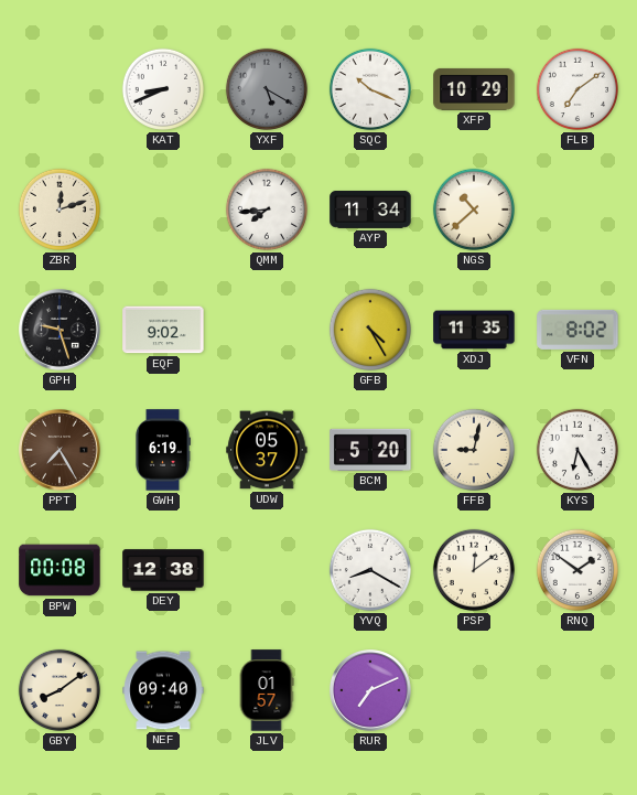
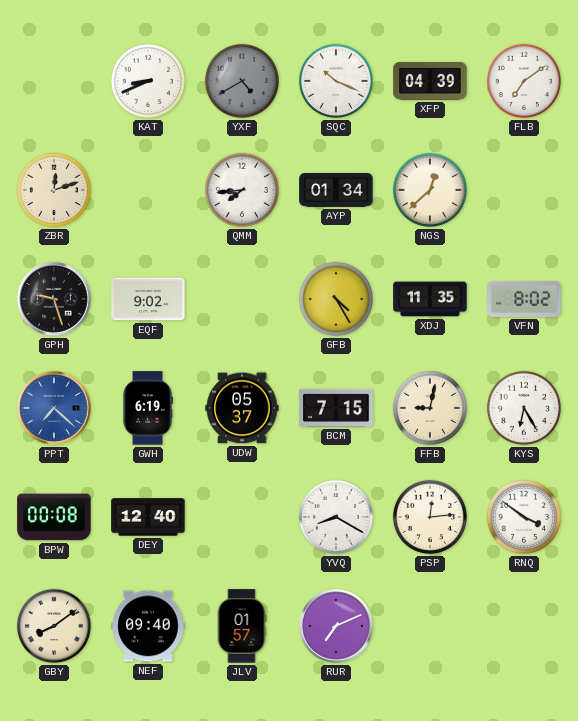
YXF: 5:20 -> 4:40 (242, 81)
XFP: 10:29 -> 04:39 (430, 81)
AYP: 11:34 -> 01:34 (336, 190)
NGS: 10:38 -> 12:38 (430, 190)
PPT: 7:25 -> 7:22 (54, 408)
PPT dial: brown -> blue (54, 408)
BCM: 5:20 -> 7:15 (336, 408)
DEY: 12:38 -> 12:40 (148, 517)
PSP: 12:09 -> 12:14 (430, 517)
RNQ: 1:51 -> 3:51 (524, 517)
